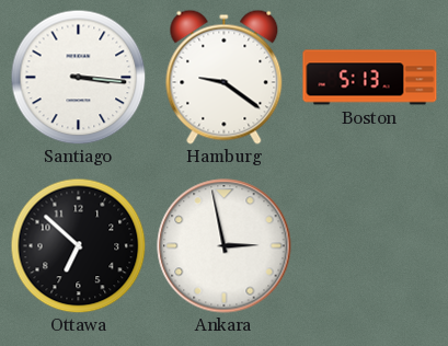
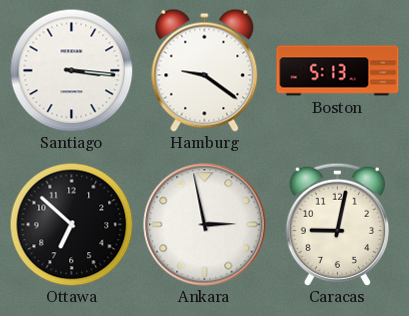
Caracas: none -> 9:02 (337, 224)
